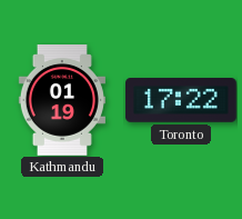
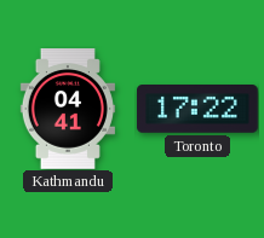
Kathmandu: 01:19 -> 04:41 (68, 110)
